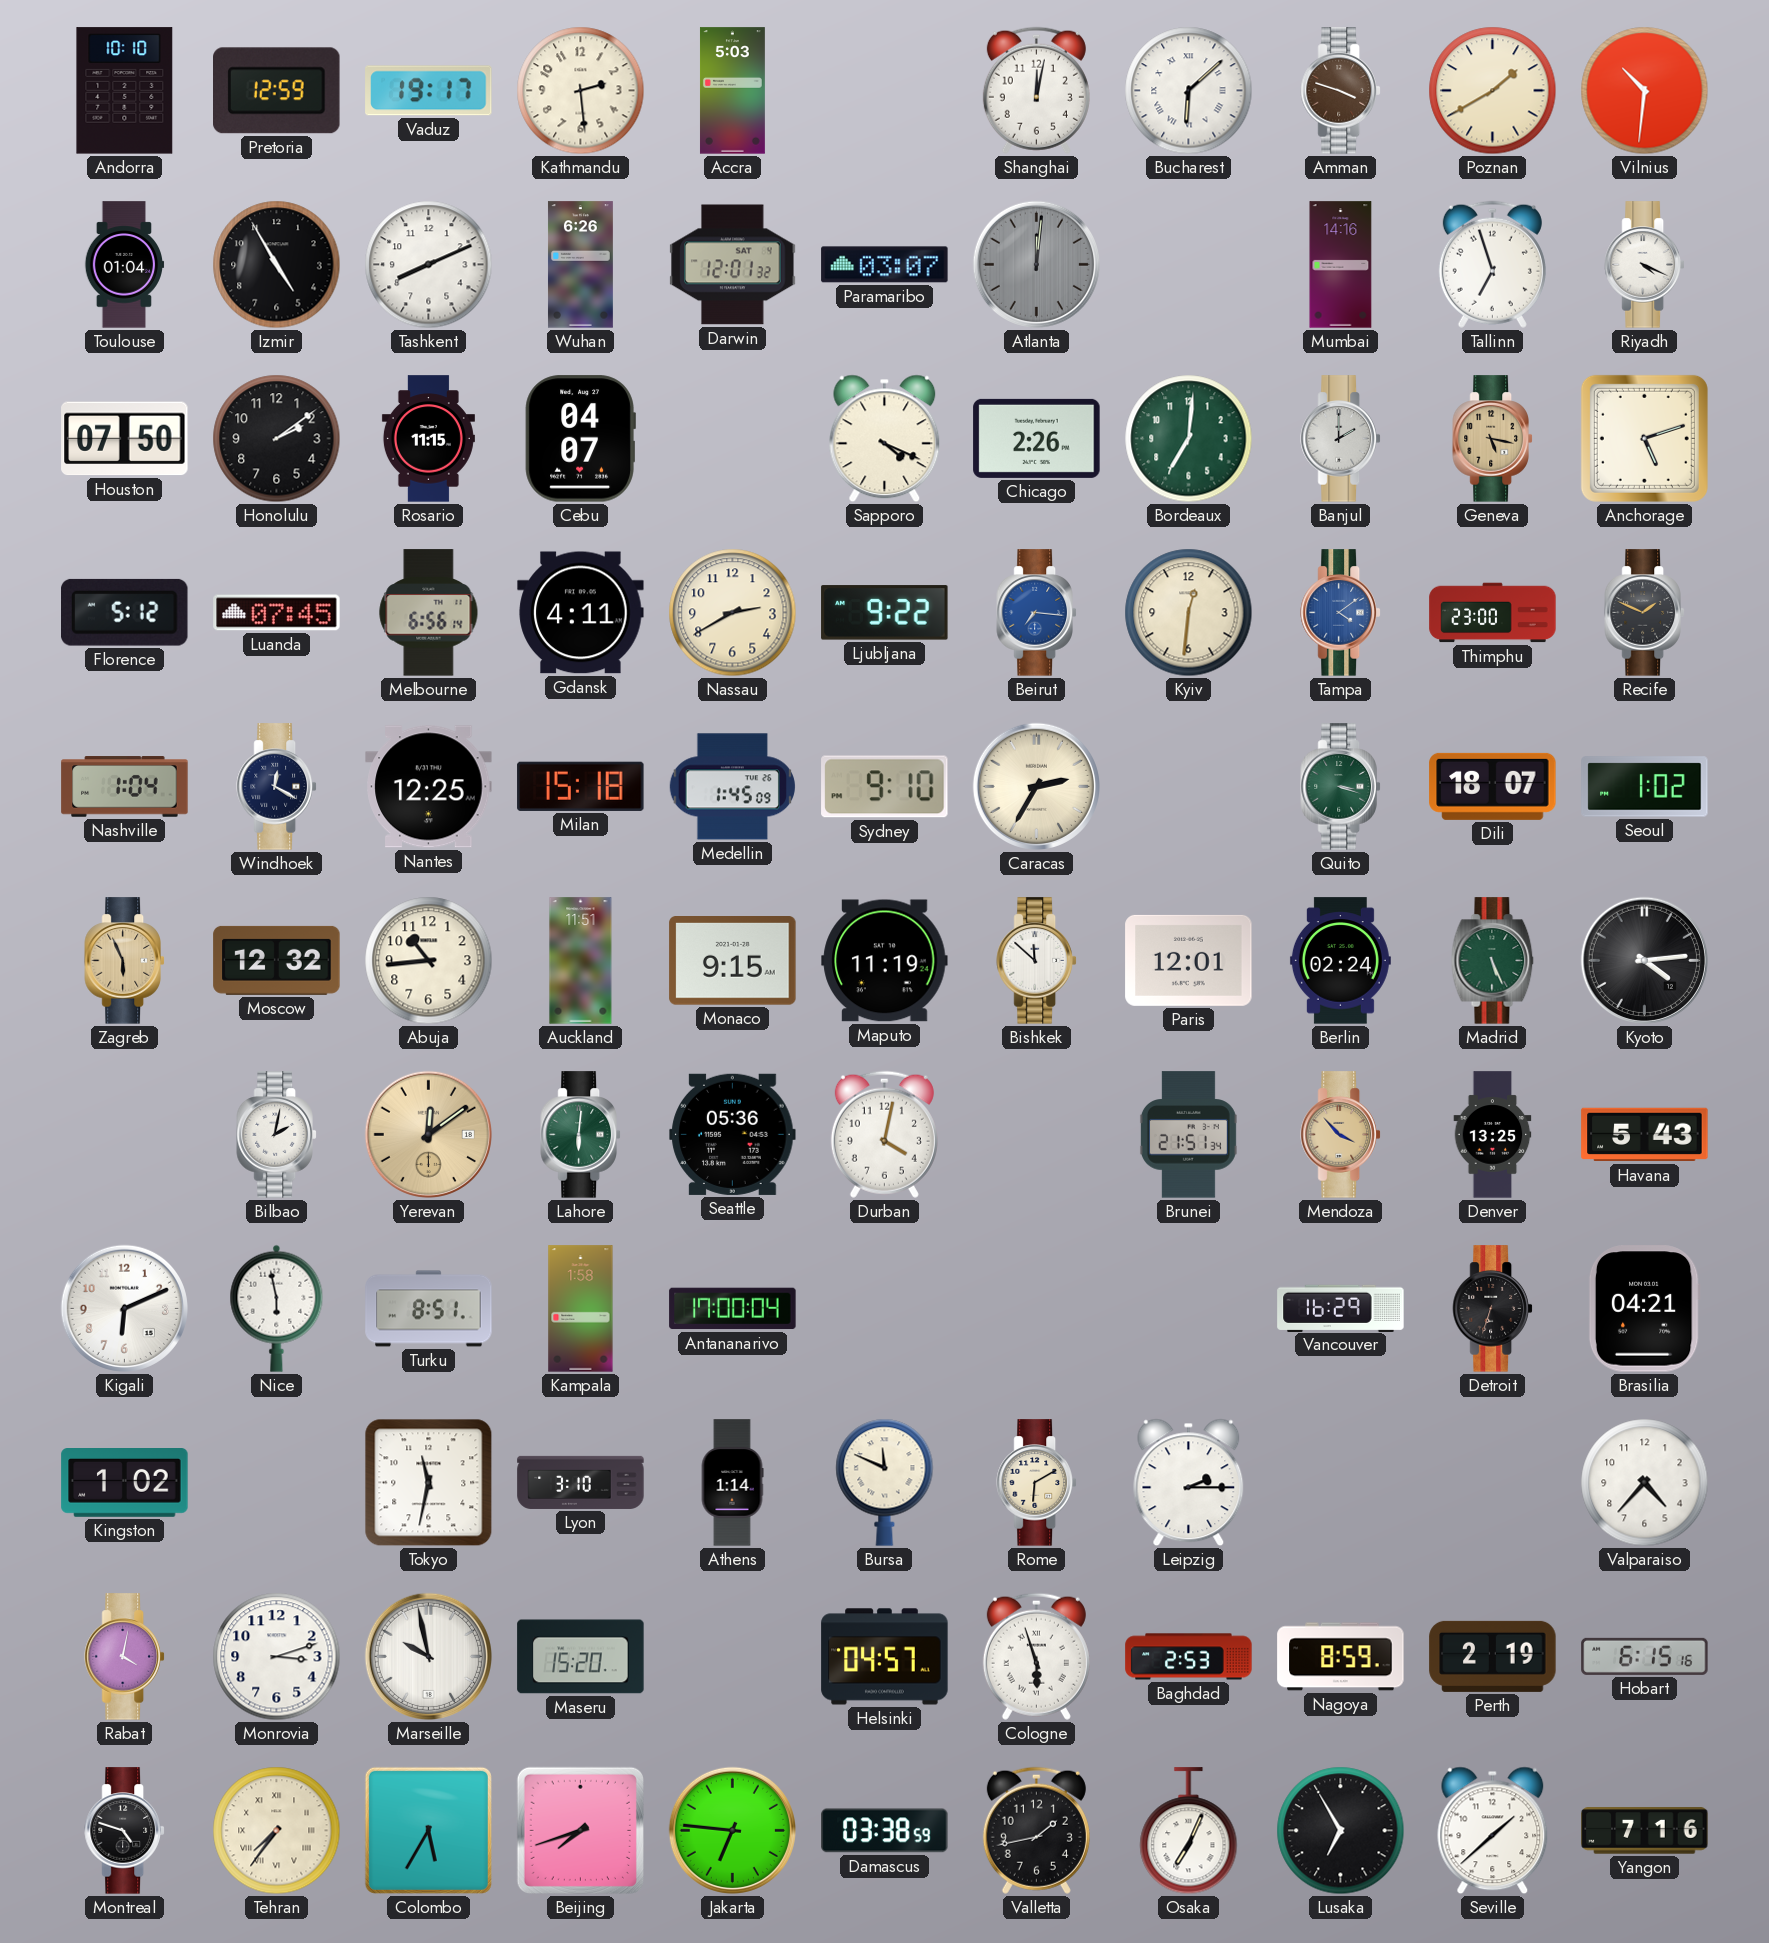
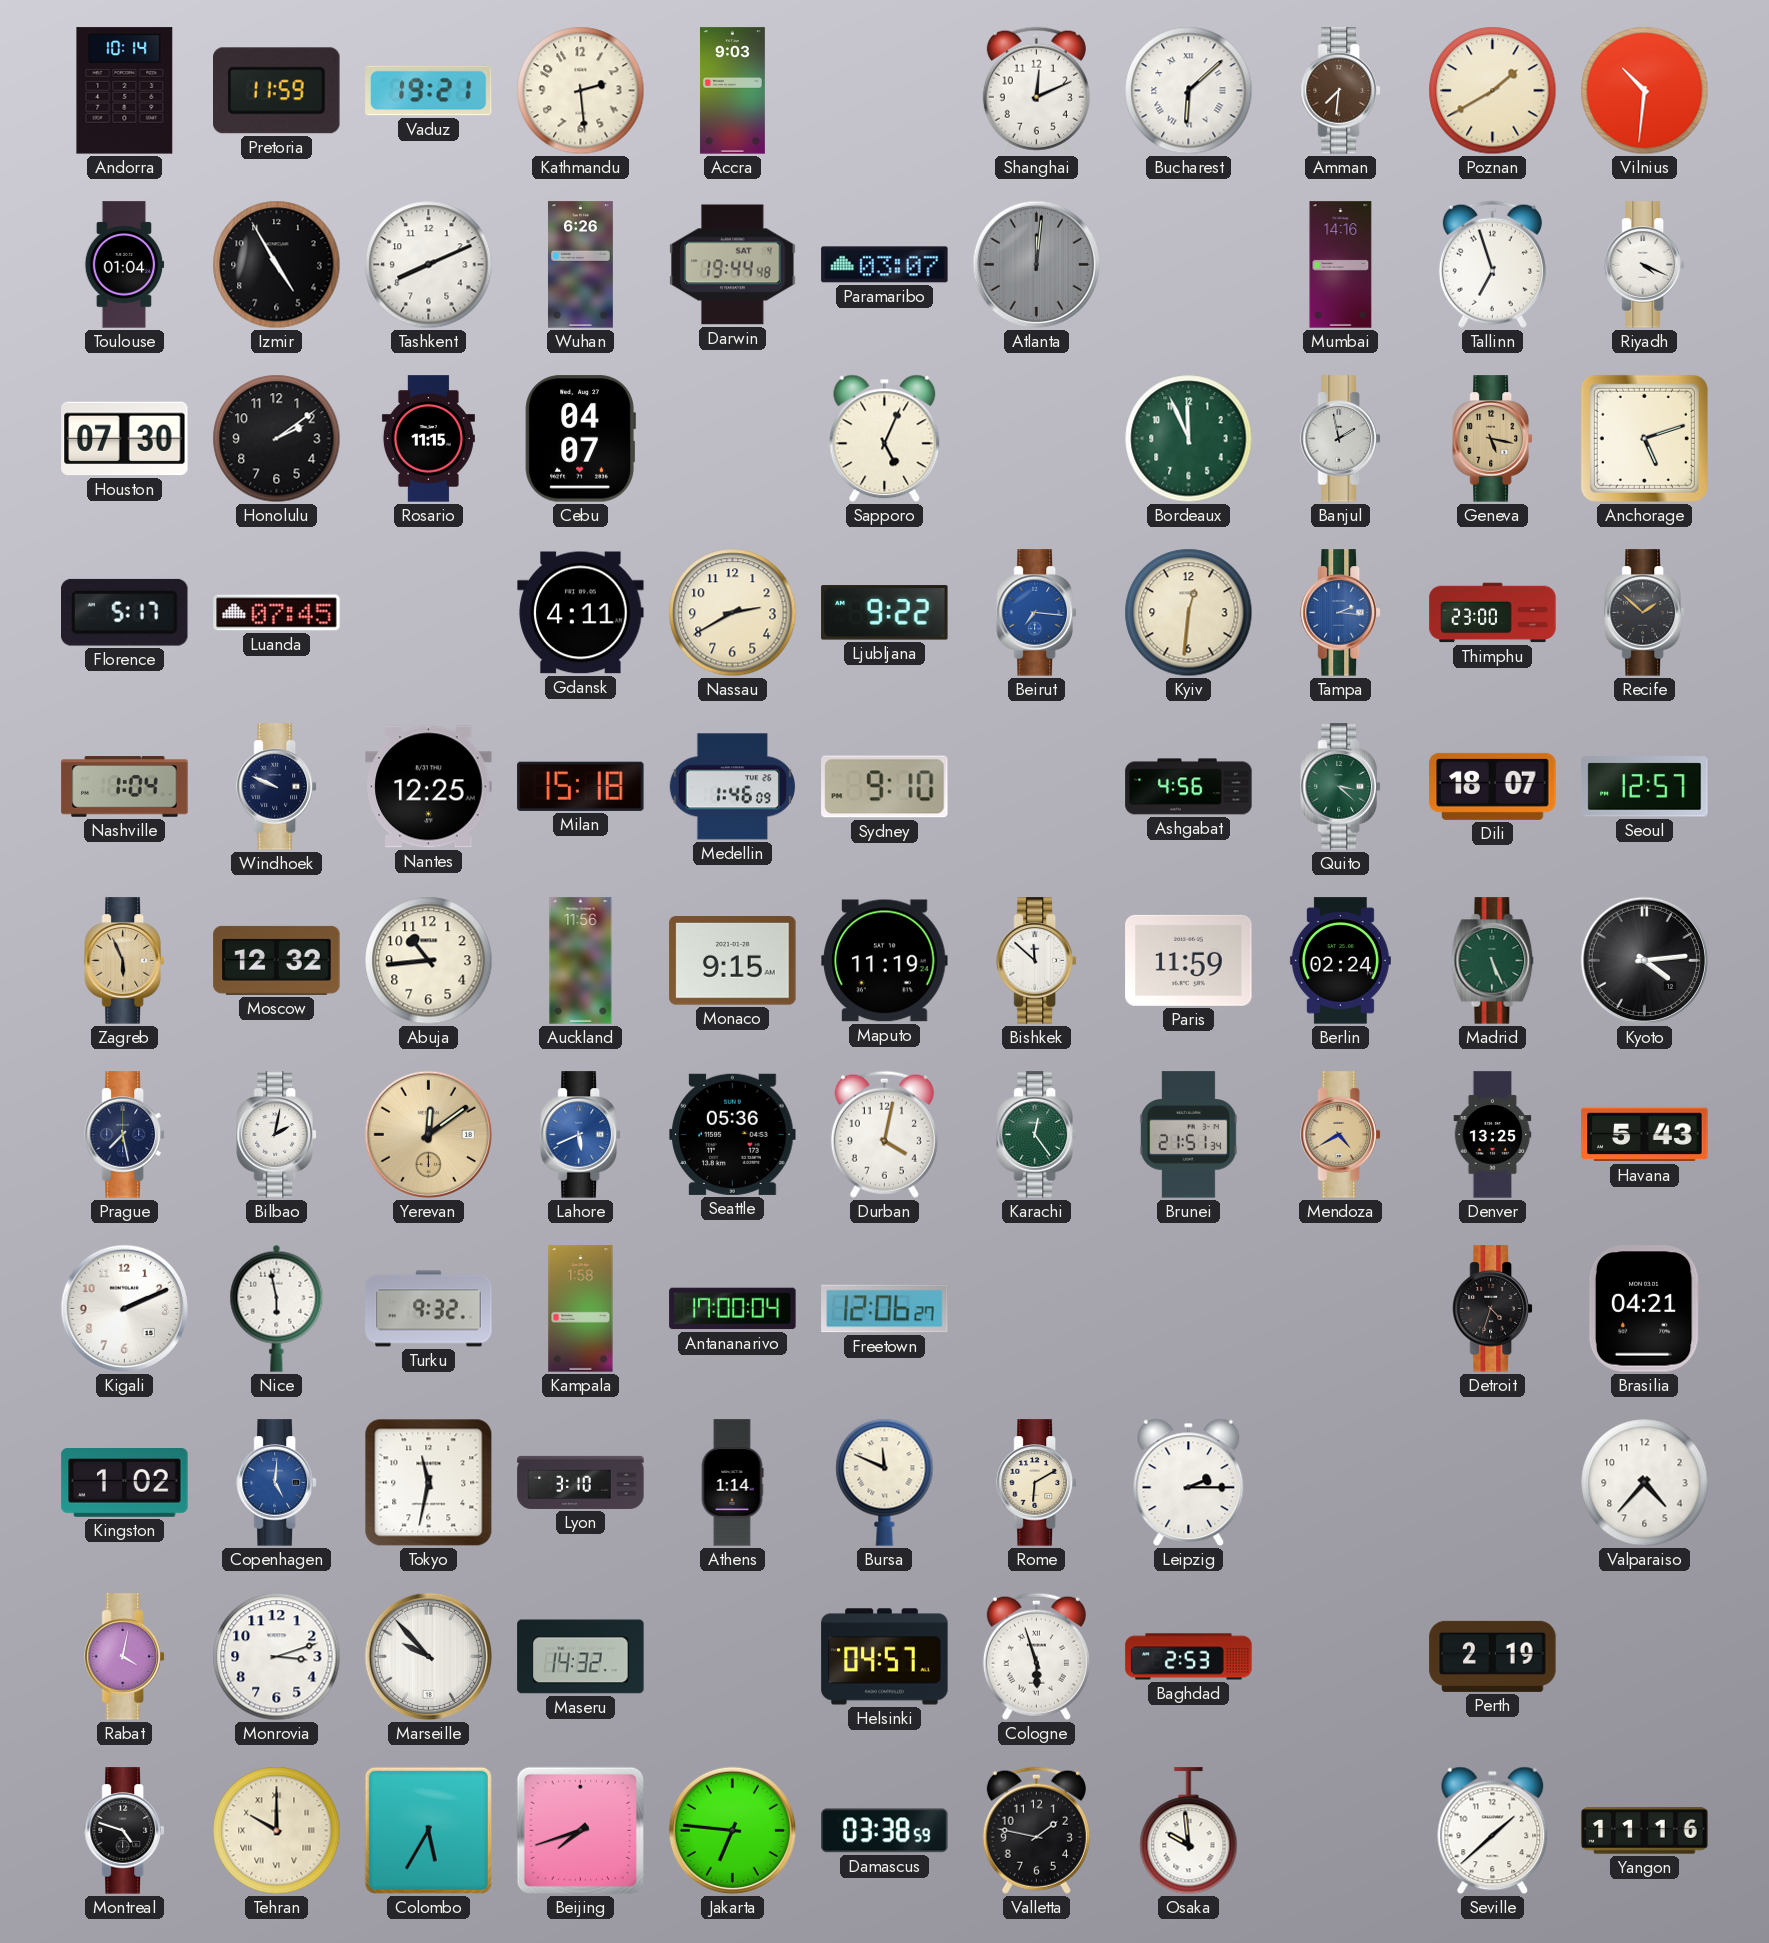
Andorra: 10:10 -> 10:14 (125, 91)
Pretoria: 12:59 -> 11:59 (277, 91)
Vaduz: 19:17 -> 19:21 (429, 91)
Accra: 5:03 -> 9:03 (732, 91)
Shanghai: 12:02 -> 12:11 (1036, 90)
Amman: 3:48 -> 7:31 (1341, 91)
Darwin: 12:01 -> 19:44 (733, 265)
Houston: 07:50 -> 07:30 (125, 439)
Sapporo: 4:19 -> 5:04 (885, 439)
Chicago: 2:26 -> none (1037, 438)
Bordeaux: 7:01 -> 11:56 (1189, 439)
Banjul: 2:00 -> 1:58 (1341, 439)
Florence: 5:12 -> 5:17 (125, 612)
Melbourne: 6:56 -> none (429, 613)
Tampa: 4:09 -> 2:16 (1341, 613)
Recife: 1:49 -> 1:52 (1645, 613)
Windhoek: 12:20 -> 9:49 (277, 787)
Medellin: 1:45 -> 1:46 (732, 787)
Caracas: 2:35 -> none (1036, 786)
Ashgabat: none -> 4:56 (1189, 787)
Quito: 3:18 -> 3:22 (1341, 787)
Seoul: 1:02 -> 12:57 (1645, 787)
Auckland: 11:51 -> 11:56 (581, 961)
Paris: 12:01 -> 11:59 (1189, 960)
Prague: none -> 7:28 (125, 1135)
Lahore: 6:01 -> 5:41 (581, 1135)
Lahore dial: green -> blue (581, 1135)
Karachi: none -> 12:24 (1037, 1135)
Mendoza: 3:53 -> 4:40 (1341, 1135)
Kigali: 6:11 -> 2:11 (124, 1308)
Turku: 8:51 -> 9:32 (429, 1309)
Freetown: none -> 12:06 (885, 1309)
Vancouver: 16:29 -> none (1341, 1308)
Detroit: 6:33 -> 4:33 (1493, 1309)
Copenhagen: none -> 5:01 (277, 1483)
Marseille: 9:58 -> 9:53 (428, 1656)
Maseru: 15:20 -> 14:32 (581, 1657)
Nagoya: 8:59 -> none (1341, 1657)
Hobart: 6:15 -> none (1645, 1656)
Tehran: 7:36 -> 10:00 (277, 1831)
Valletta: 1:43 -> 1:47 (1036, 1830)
Osaka: 7:04 -> 9:59 (1189, 1831)
Lusaka: 6:55 -> none (1341, 1831)
Yangon: 7:16 -> 11:16 (1645, 1831)
